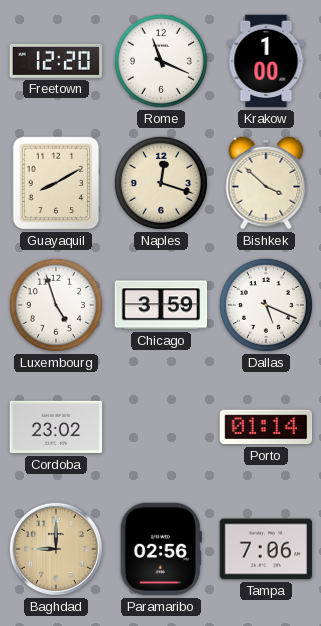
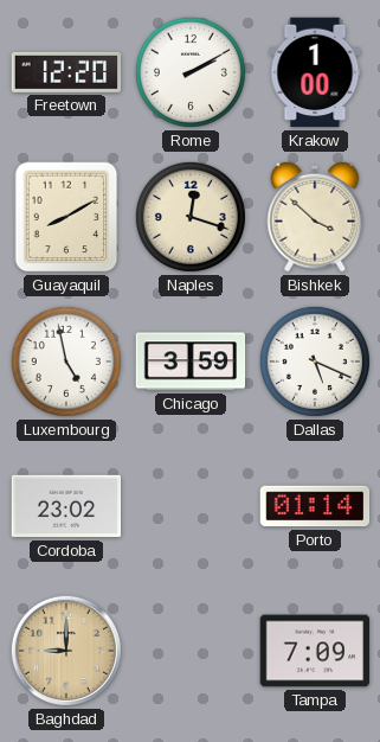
Rome: 11:19 -> 2:10 (191, 72)
Luxembourg: 4:57 -> 4:58 (66, 362)
Paramaribo: 02:56 -> none (161, 549)
Tampa: 7:06 -> 7:09 (315, 651)
